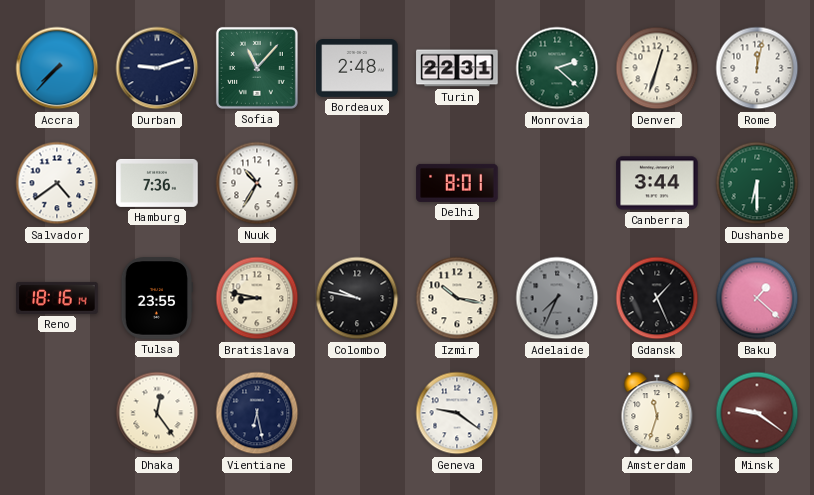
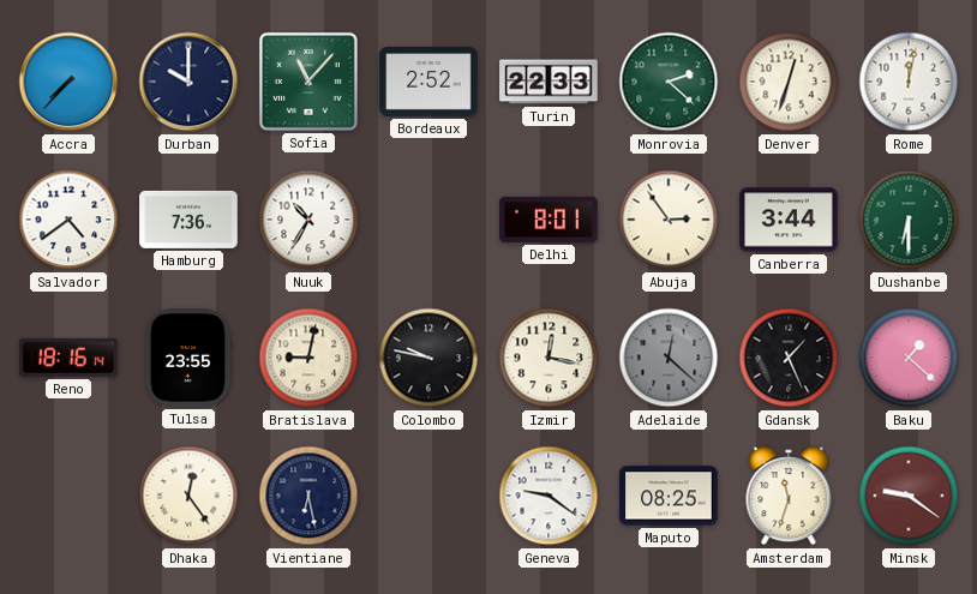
Durban: 9:12 -> 10:00 (188, 82)
Bordeaux: 2:48 -> 2:52 (428, 83)
Turin: 22:31 -> 22:33 (549, 82)
Abuja: none -> 2:54 (669, 220)
Bratislava: 8:47 -> 9:02 (308, 358)
Izmir: 10:17 -> 12:17 (549, 358)
Adelaide: 7:34 -> 12:22 (669, 358)
Maputo: none -> 08:25 (669, 496)
